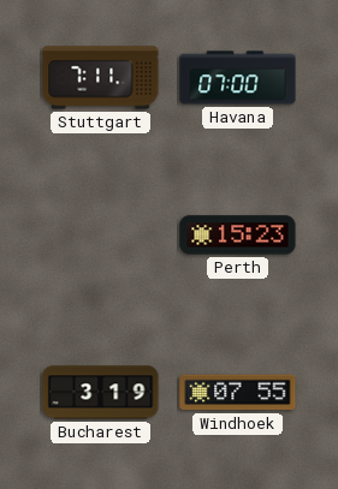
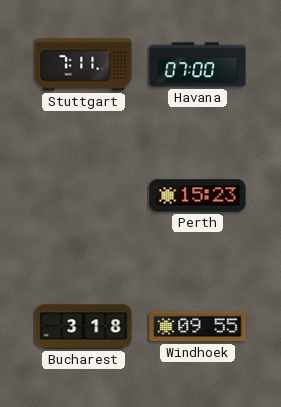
Bucharest: 3:19 -> 3:18 (84, 327)
Windhoek: 07:55 -> 09:55 (198, 327)
